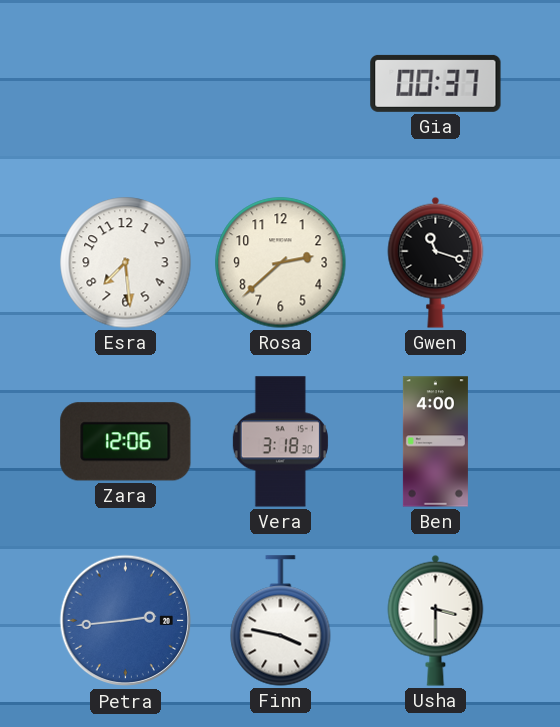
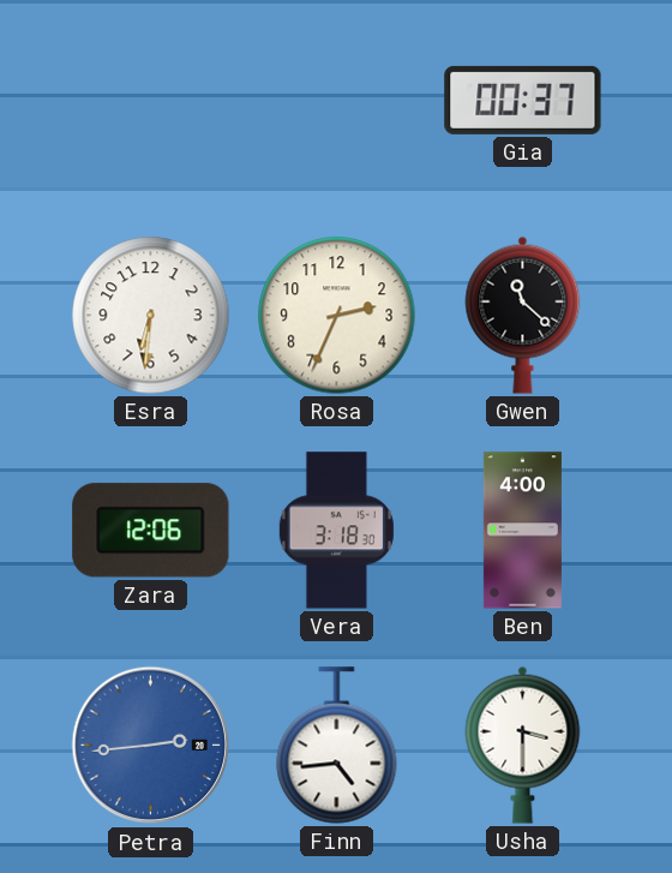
Esra: 7:29 -> 6:31 (151, 316)
Rosa: 2:38 -> 2:34 (337, 316)
Gwen: 11:18 -> 11:22 (523, 315)
Finn: 3:47 -> 4:44 (337, 746)
